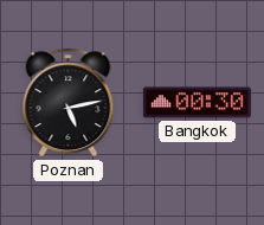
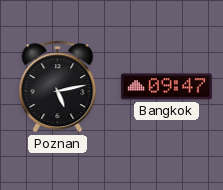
Bangkok: 00:30 -> 09:47 (166, 87)
